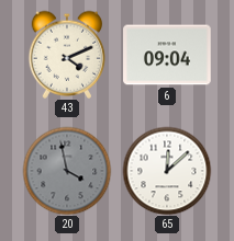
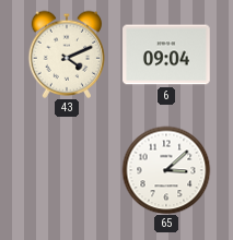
20: 3:58 -> none (67, 171)
65: 12:08 -> 3:08 (166, 170)
